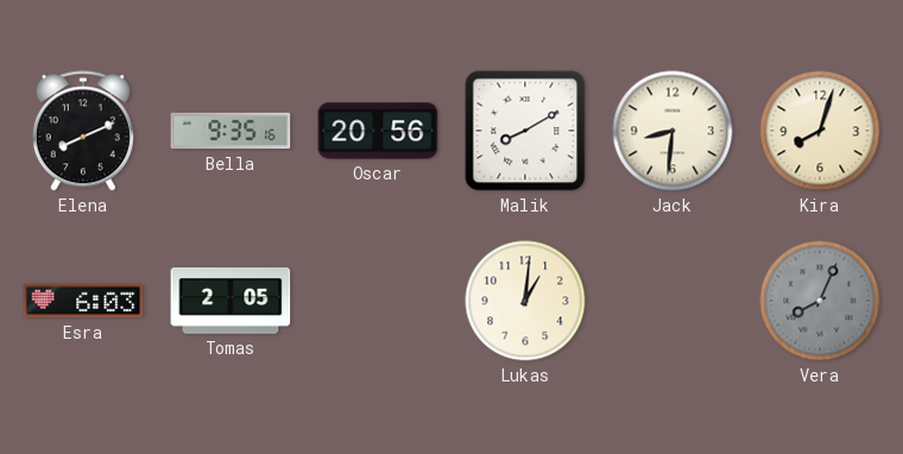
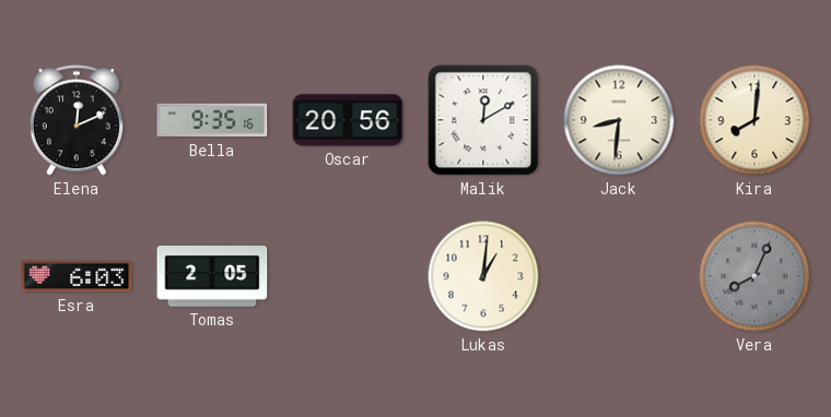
Elena: 8:11 -> 12:11 (77, 120)
Malik: 8:10 -> 12:10 (483, 120)
Kira: 8:03 -> 8:01 (754, 120)
